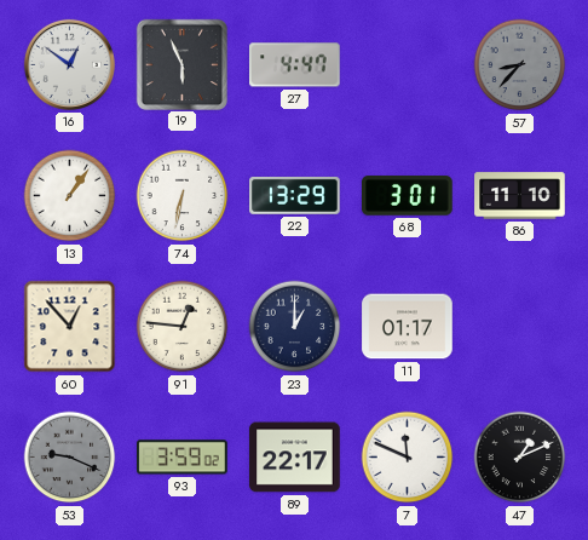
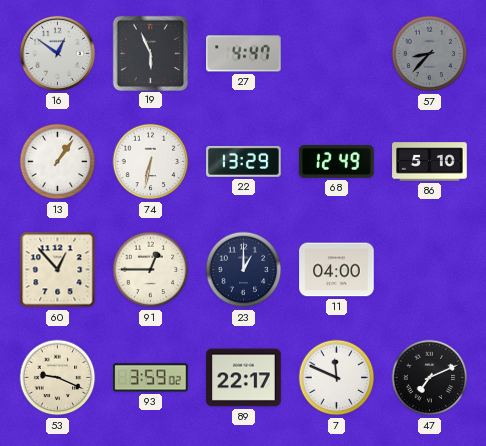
68: 3:01 -> 12:49 (337, 162)
86: 11:10 -> 5:10 (430, 162)
91: 12:46 -> 12:45 (151, 270)
11: 01:17 -> 04:00 (337, 270)
53 dial: grey -> cream (58, 378)
47: 1:11 -> 7:11 (430, 378)
